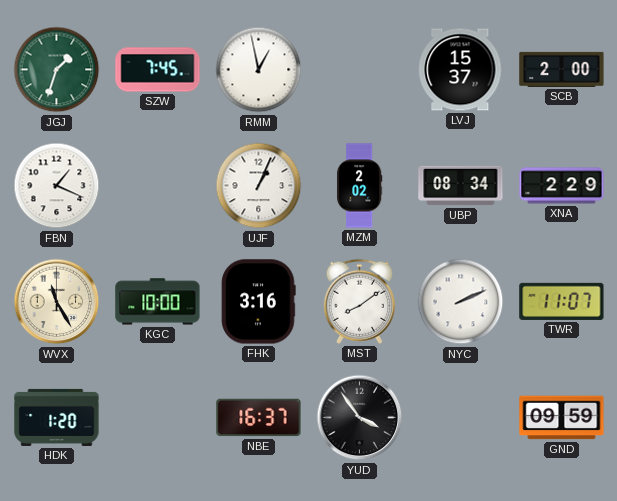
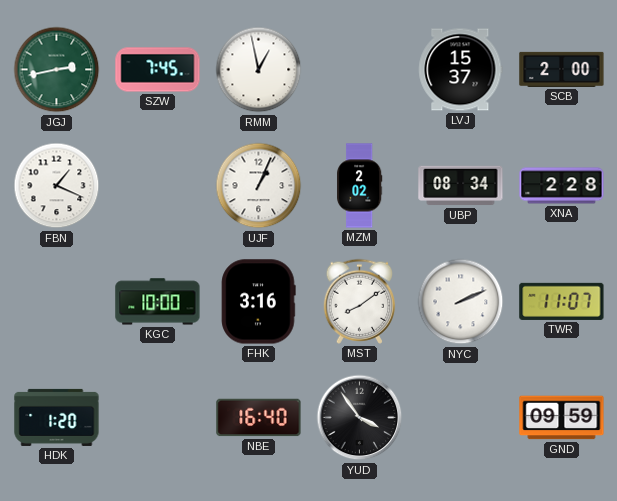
JGJ: 1:33 -> 2:43 (57, 70)
XNA: 2:29 -> 2:28 (562, 186)
WVX: 11:25 -> none (57, 302)
NBE: 16:37 -> 16:40 (259, 418)
